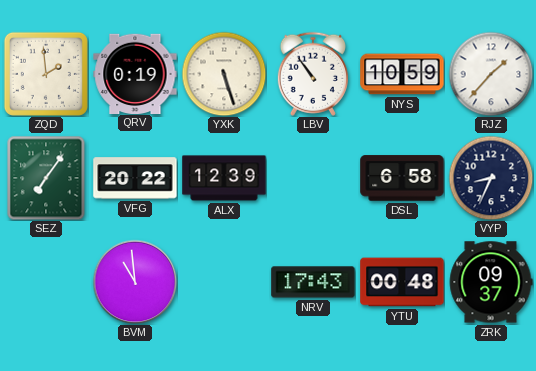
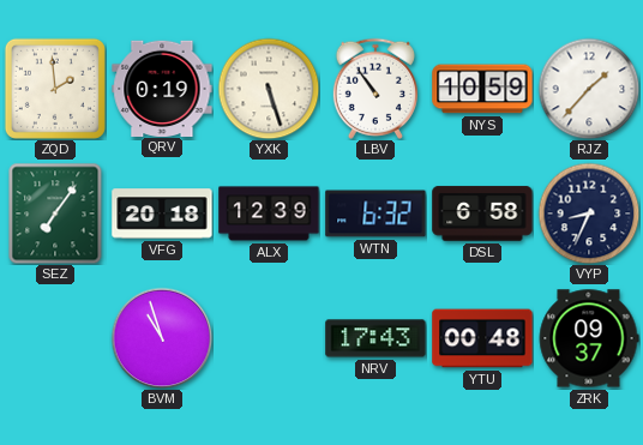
VFG: 20:22 -> 20:18 (162, 214)
WTN: none -> 6:32 (375, 214)
BVM: 10:59 -> 10:57 (162, 338)
